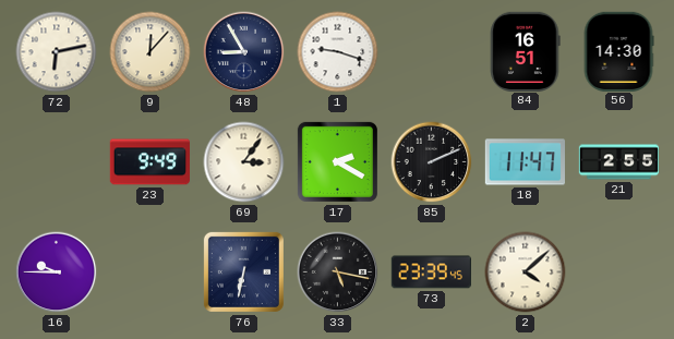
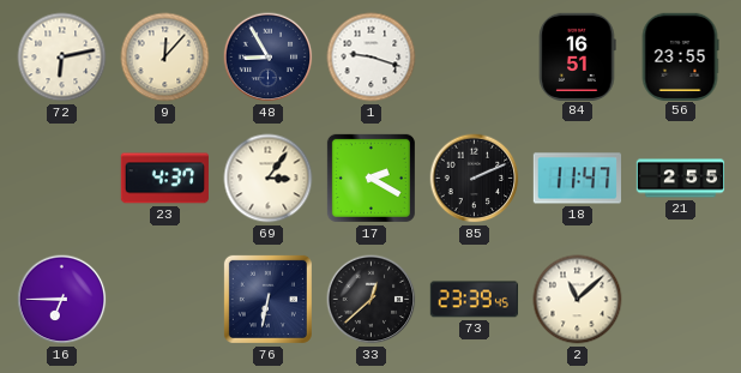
56: 14:30 -> 23:55 (680, 56)
23: 9:49 -> 4:37 (164, 179)
16: 9:45 -> 6:45 (62, 300)
33: 5:17 -> 12:38 (372, 300)
2: 4:08 -> 11:08 (578, 300)
